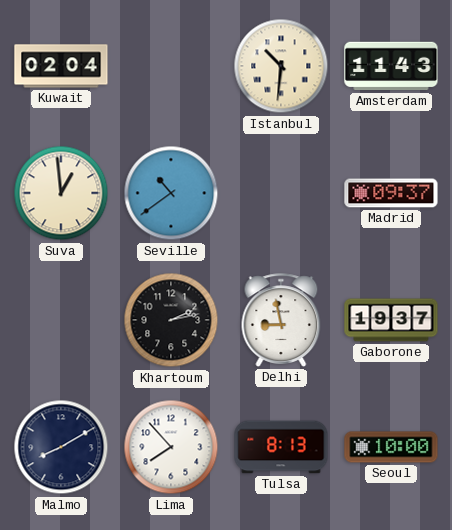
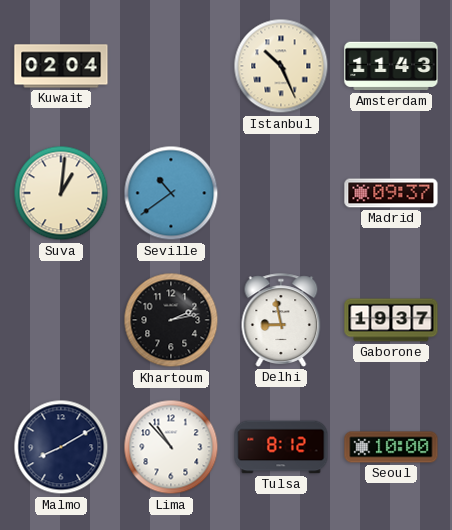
Istanbul: 10:31 -> 10:26 (281, 66)
Suva: 12:59 -> 1:01 (61, 193)
Lima: 7:53 -> 10:53 (171, 447)
Tulsa: 8:13 -> 8:12 (281, 447)
